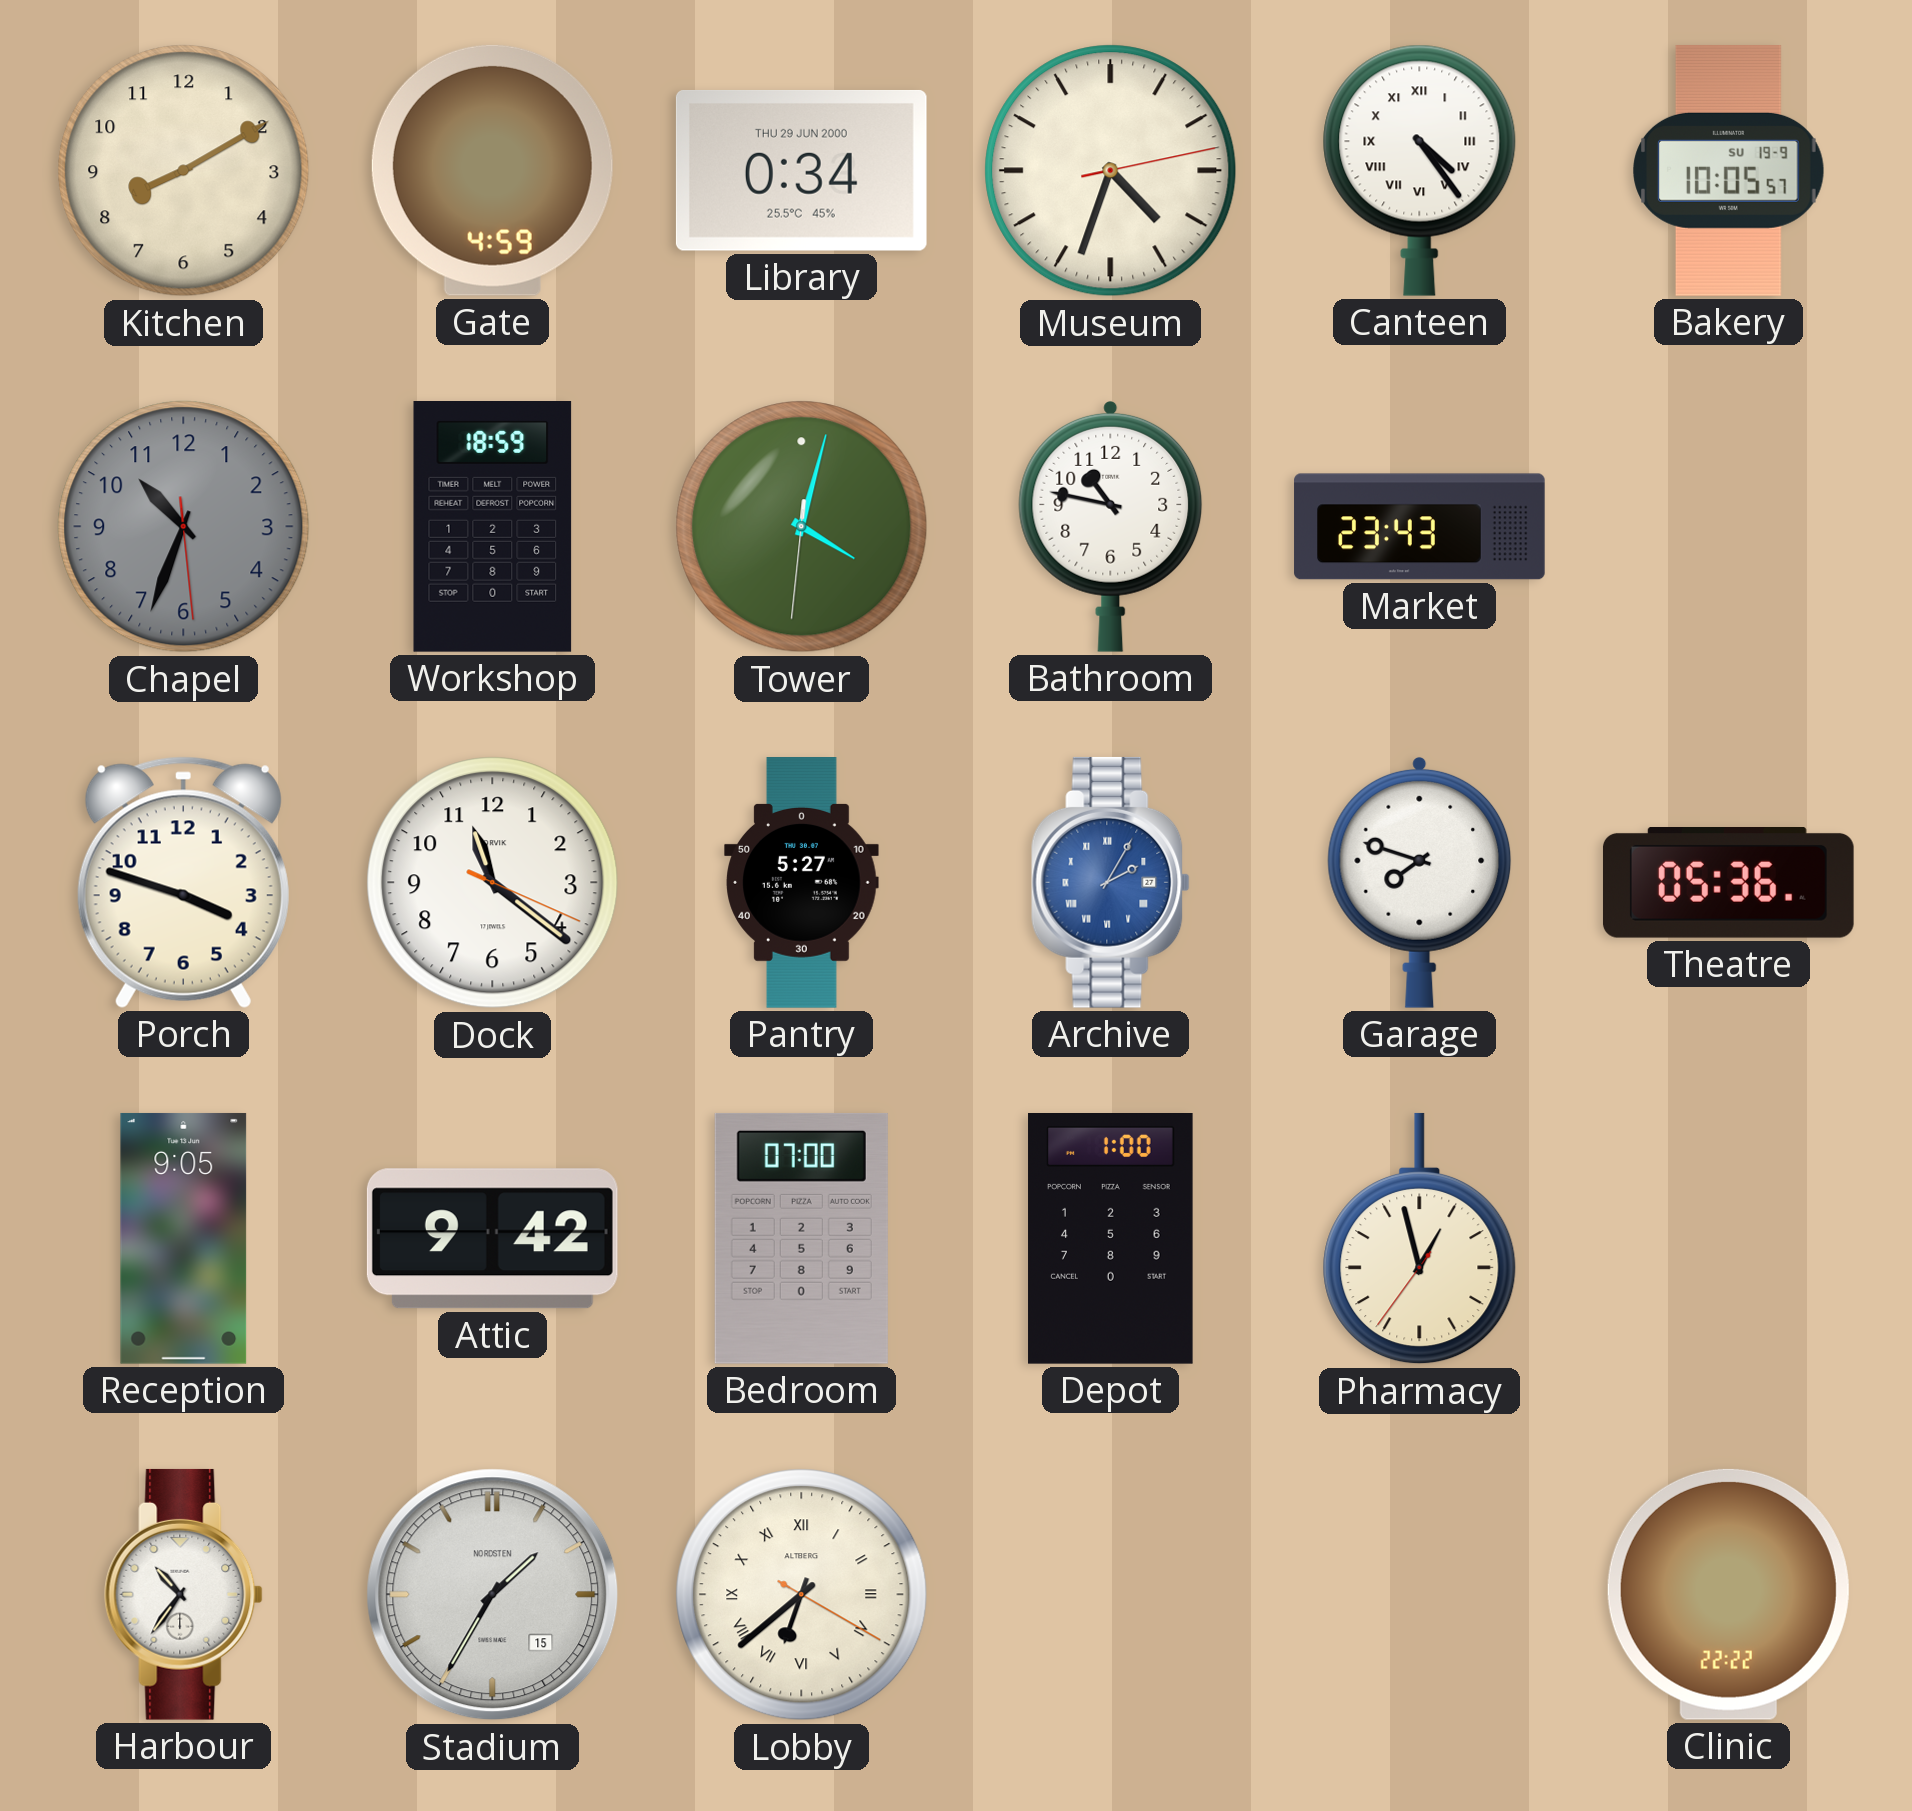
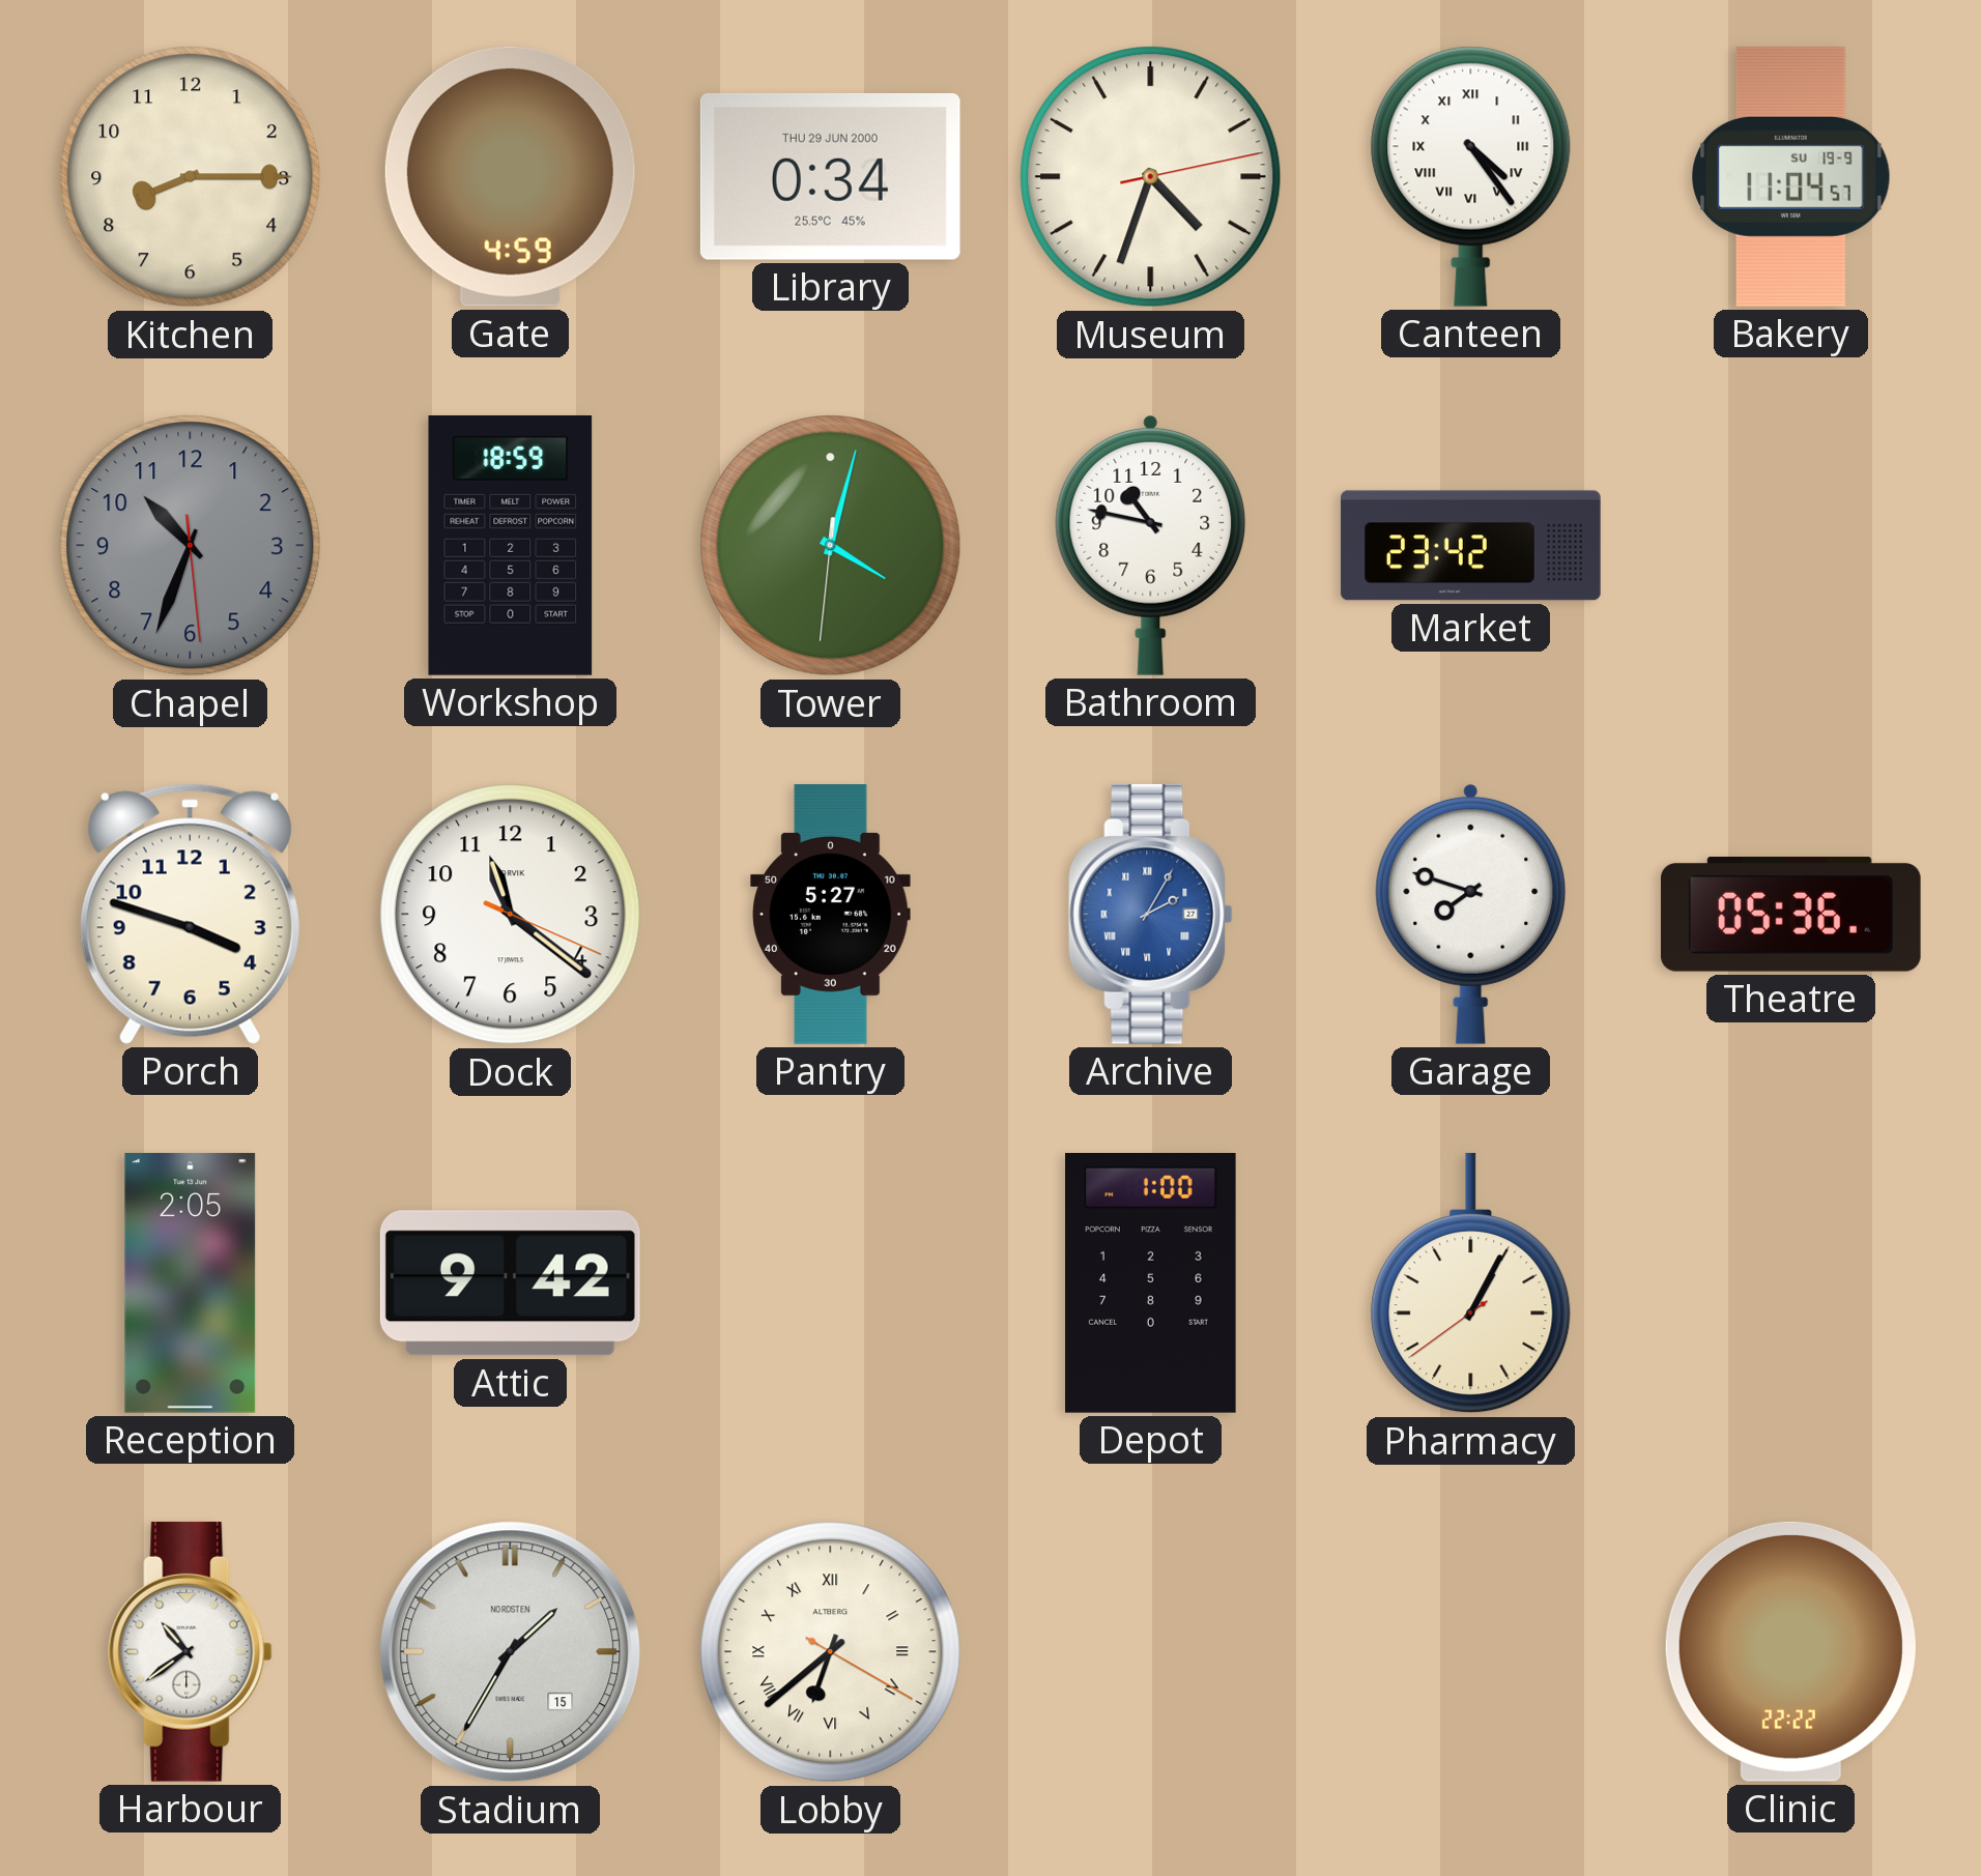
Kitchen: 8:10 -> 8:15 (191, 177)
Bakery: 10:05 -> 11:04 (1791, 176)
Market: 23:43 -> 23:42 (1471, 546)
Reception: 9:05 -> 2:05 (191, 1282)
Bedroom: 07:00 -> none (801, 1238)
Pharmacy: 12:57 -> 1:04 (1471, 1283)
Harbour: 10:36 -> 10:39 (191, 1651)
